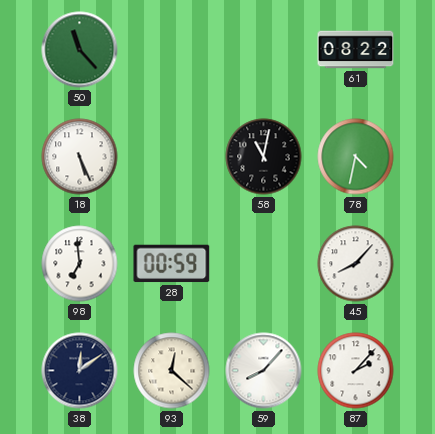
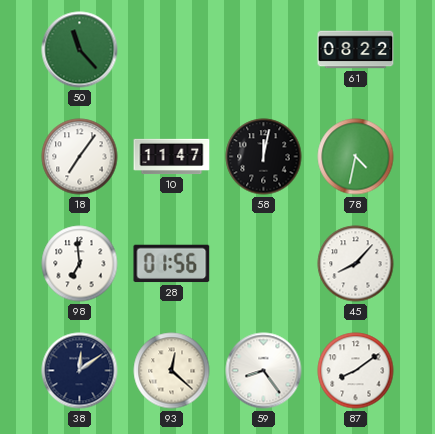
18: 5:26 -> 7:06 (80, 157)
10: none -> 11:47 (172, 157)
58: 11:02 -> 12:02 (264, 157)
28: 00:59 -> 01:56 (172, 264)
59: 8:07 -> 8:24 (264, 371)
87: 2:07 -> 8:09 (356, 371)
